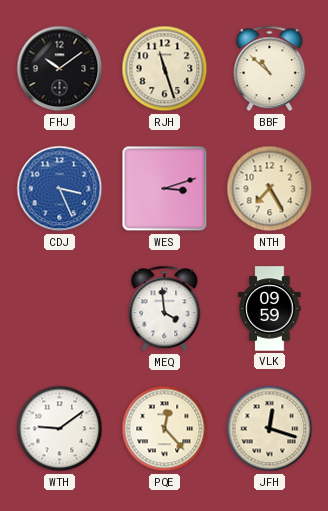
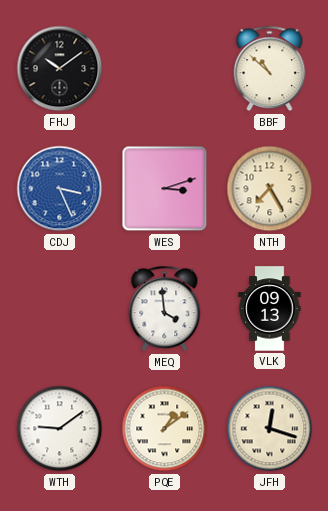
RJH: 11:27 -> none (165, 69)
VLK: 09:59 -> 09:13 (270, 309)
PQE: 12:23 -> 1:09 (165, 429)
